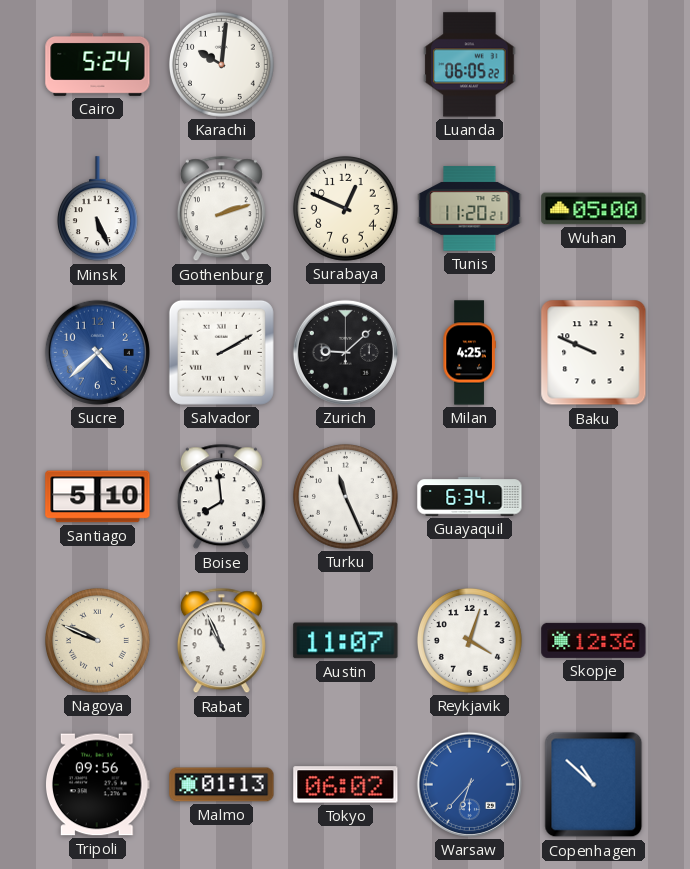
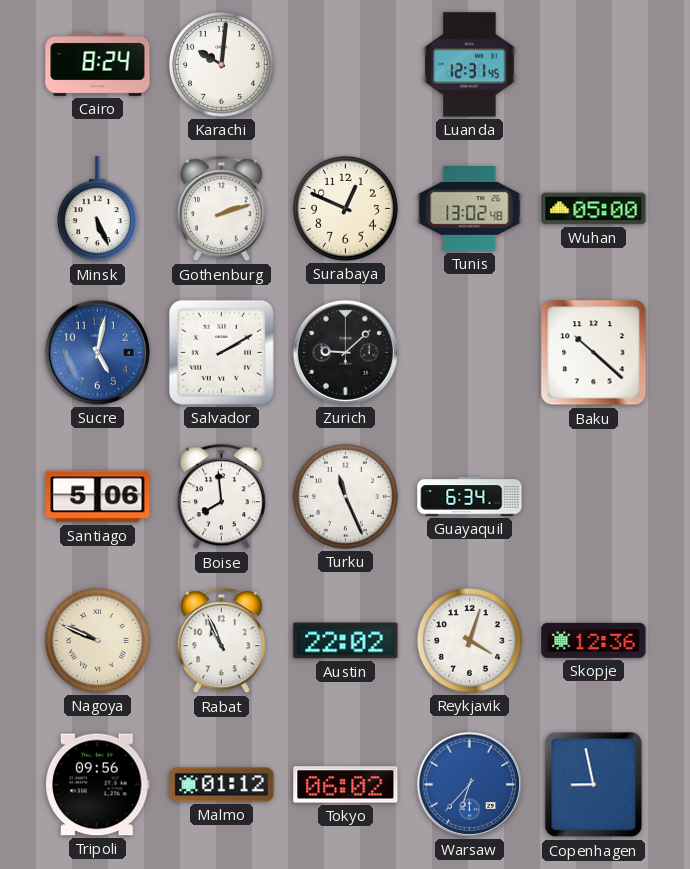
Cairo: 5:24 -> 8:24 (98, 64)
Luanda: 06:05 -> 12:31 (470, 65)
Tunis: 11:20 -> 13:02 (470, 209)
Sucre: 4:38 -> 5:02 (97, 352)
Milan: 4:25 -> none (469, 353)
Baku: 9:49 -> 10:22 (594, 353)
Santiago: 5:10 -> 5:06 (98, 497)
Austin: 11:07 -> 22:02 (346, 641)
Malmo: 01:13 -> 01:12 (222, 785)
Copenhagen: 10:52 -> 8:58 (594, 785)
